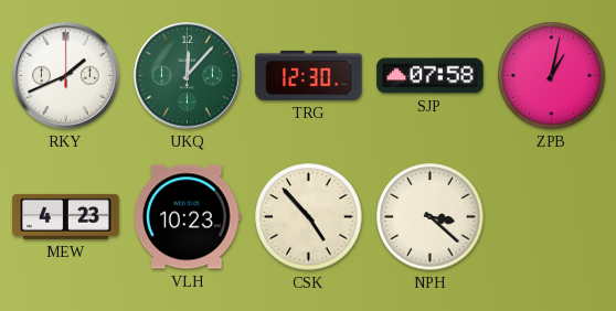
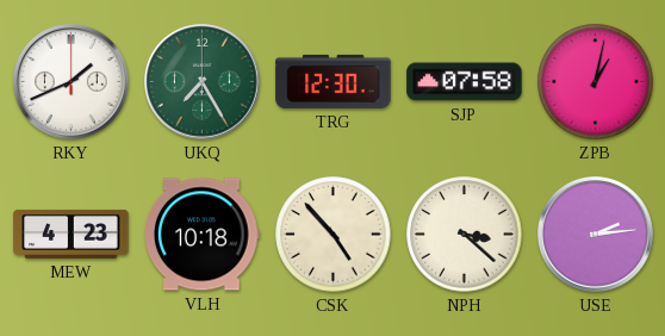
UKQ: 12:07 -> 7:25 (203, 82)
VLH: 10:23 -> 10:18 (201, 235)
USE: none -> 2:14 (596, 235)
